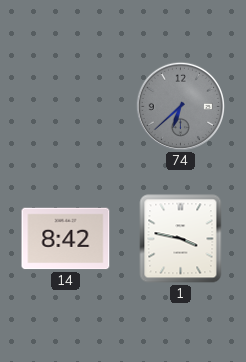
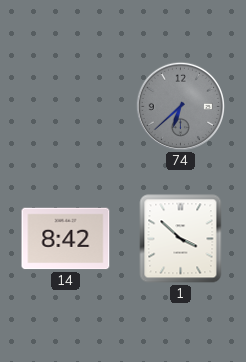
1: 3:47 -> 3:52 (181, 239)
